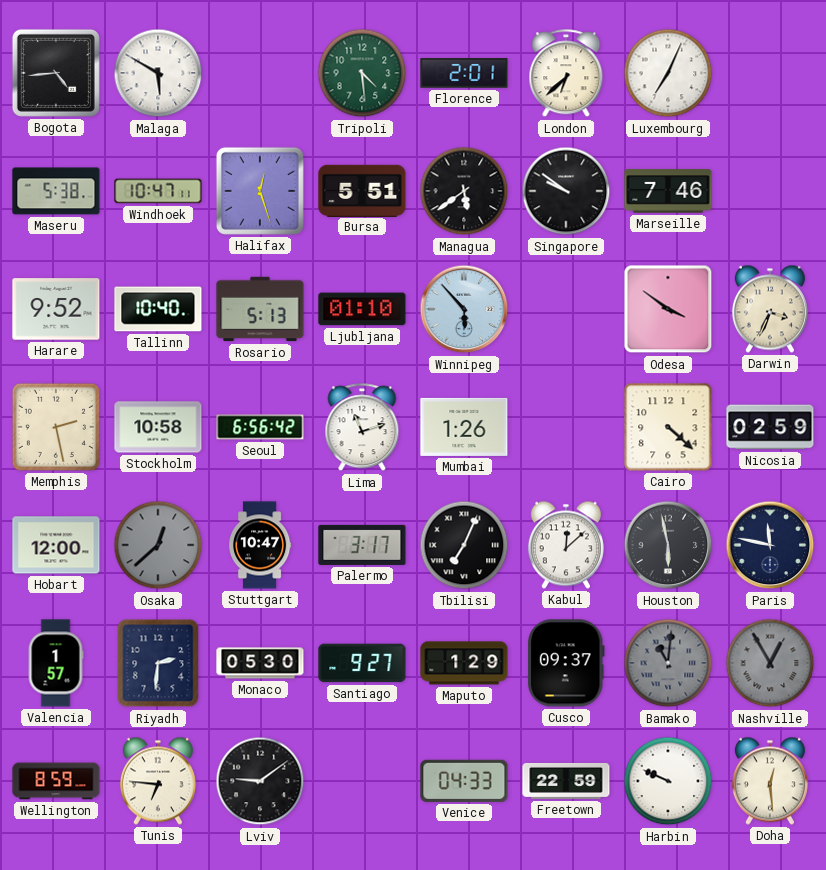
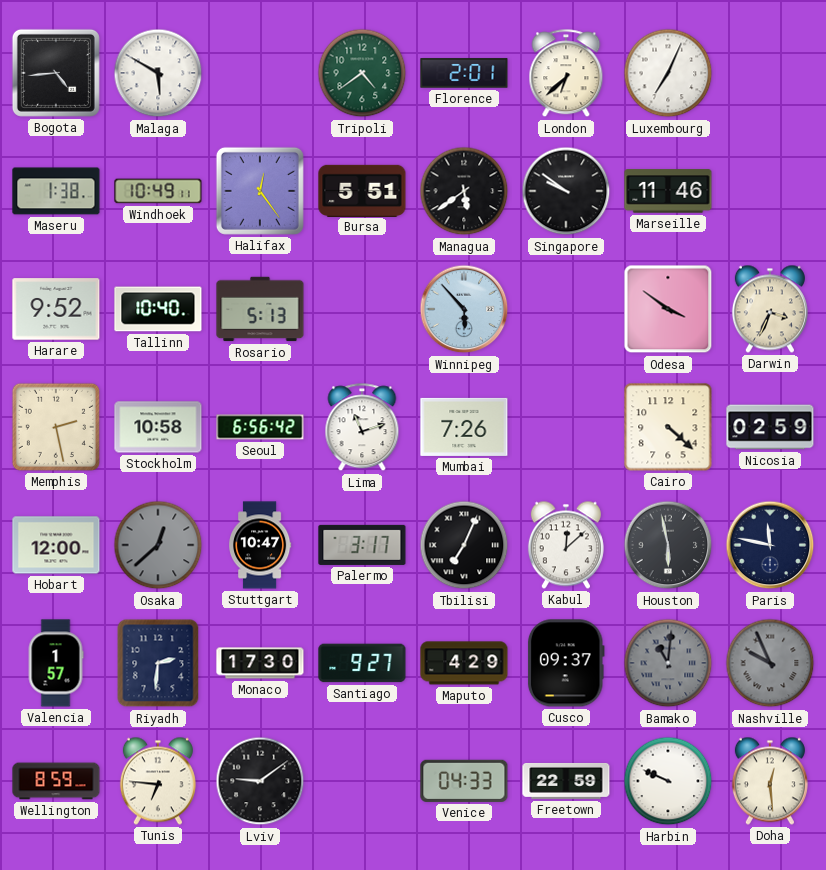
Tripoli: 4:29 -> 4:39 (362, 73)
Maseru: 5:38 -> 1:38 (56, 191)
Windhoek: 10:47 -> 10:49 (158, 191)
Halifax: 12:27 -> 12:24 (260, 191)
Marseille: 7:46 -> 11:46 (668, 191)
Ljubljana: 01:10 -> none (362, 309)
Mumbai: 1:26 -> 7:26 (464, 427)
Monaco: 05:30 -> 17:30 (260, 663)
Maputo: 1:29 -> 4:29 (464, 663)
Nashville: 12:55 -> 9:56 (770, 663)
